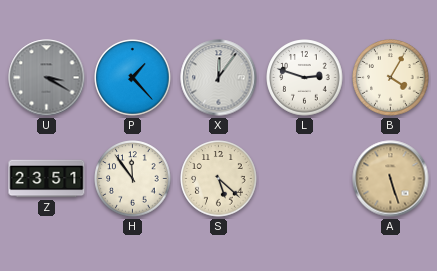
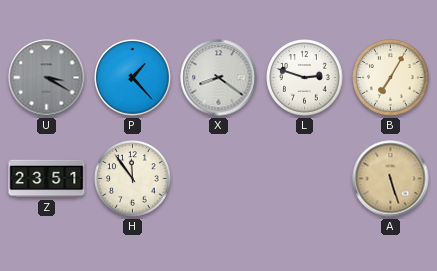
X: 12:06 -> 8:21 (219, 78)
B: 4:05 -> 7:05 (391, 78)
S: 5:22 -> none (219, 179)
